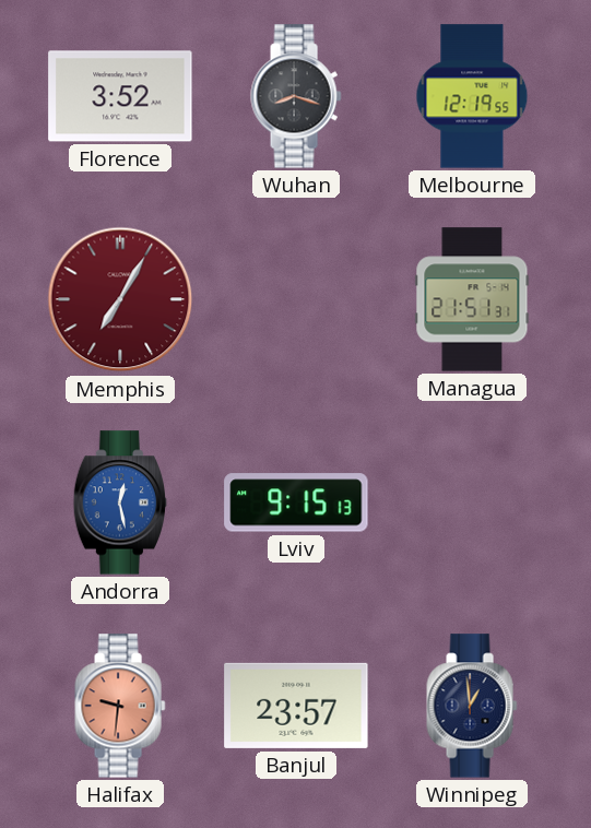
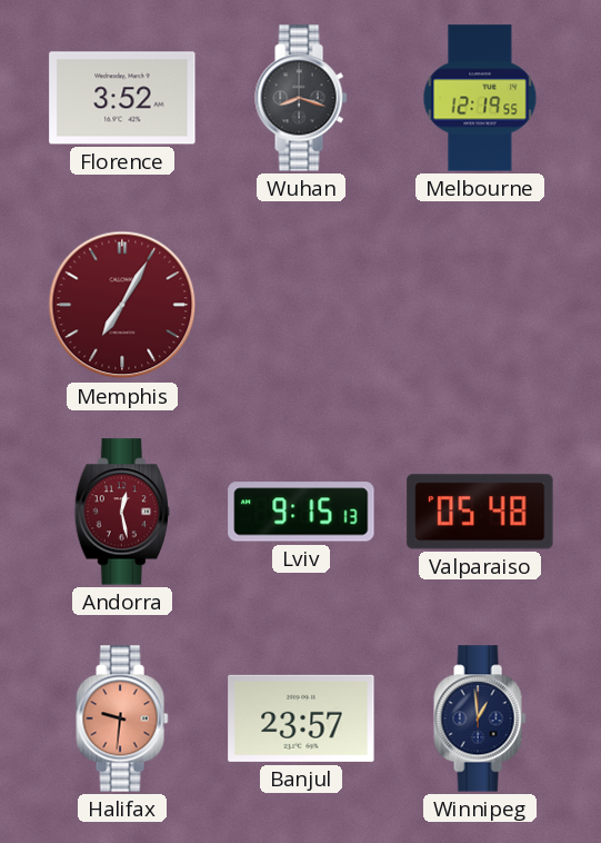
Managua: 21:51 -> none (472, 299)
Andorra dial: blue -> burgundy (121, 512)
Valparaiso: none -> 05:48 (480, 512)
